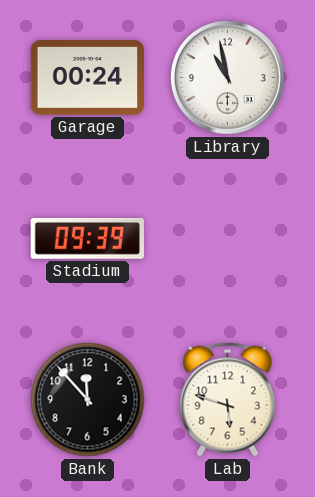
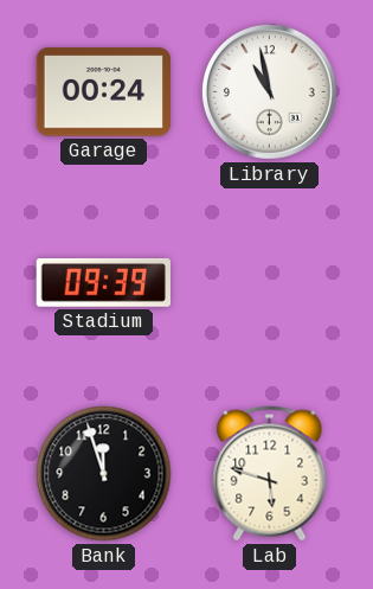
Bank: 11:53 -> 11:57 (104, 474)
